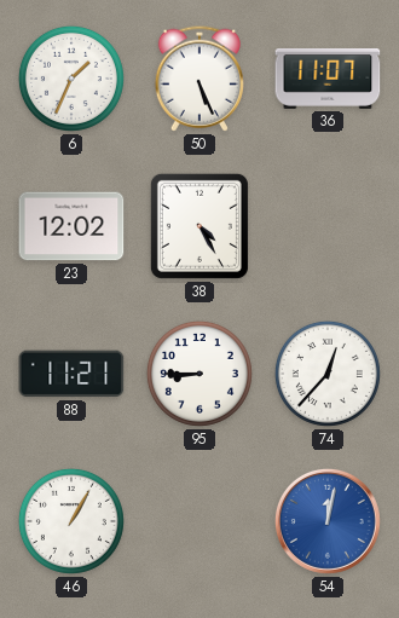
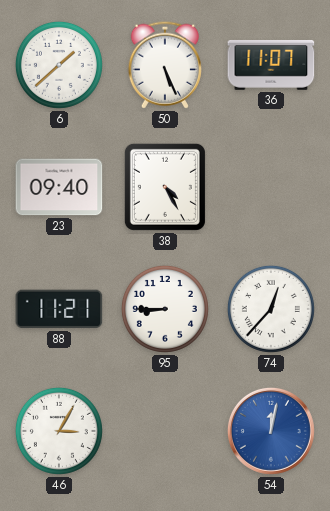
6: 1:34 -> 1:38 (59, 65)
23: 12:02 -> 09:40 (59, 187)
46: 1:05 -> 3:05 (59, 431)
